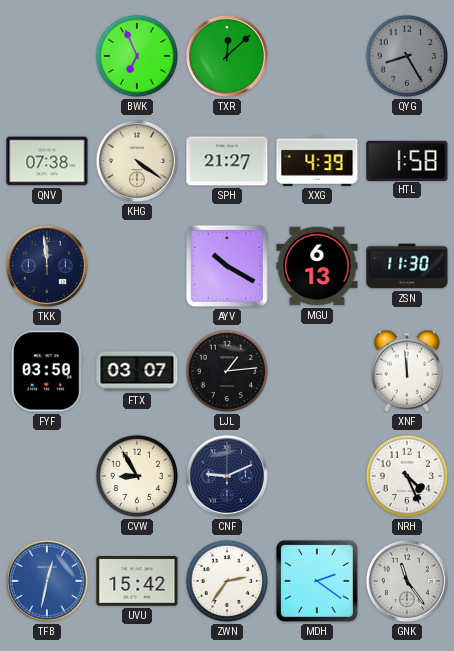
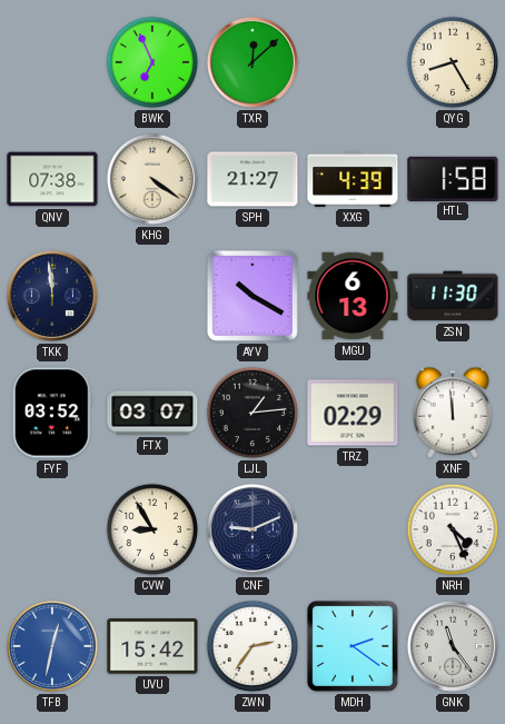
QYG dial: grey -> cream (453, 62)
FYF: 03:50 -> 03:52 (52, 413)
TRZ: none -> 02:29 (353, 413)
